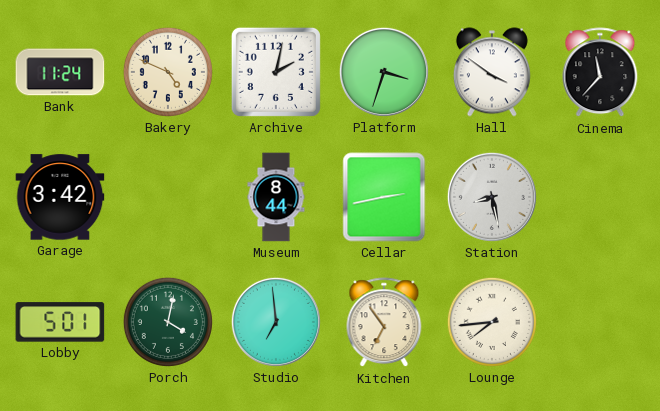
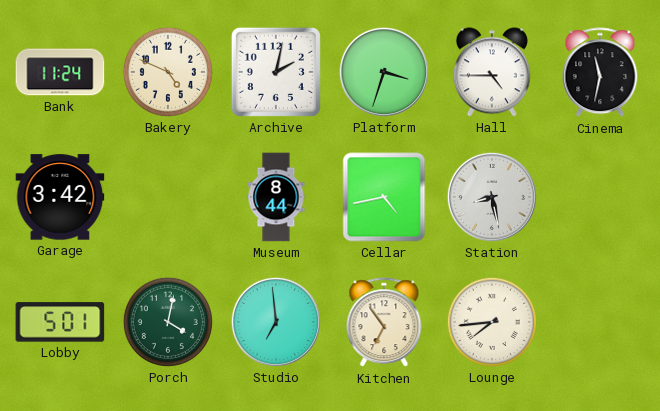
Hall: 3:51 -> 4:45 (492, 72)
Cinema: 11:37 -> 11:32 (600, 73)
Cellar: 2:43 -> 4:43 (384, 197)
